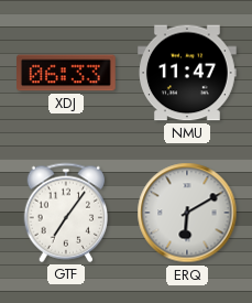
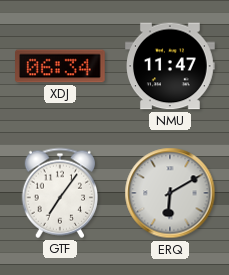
XDJ: 06:33 -> 06:34 (61, 66)
